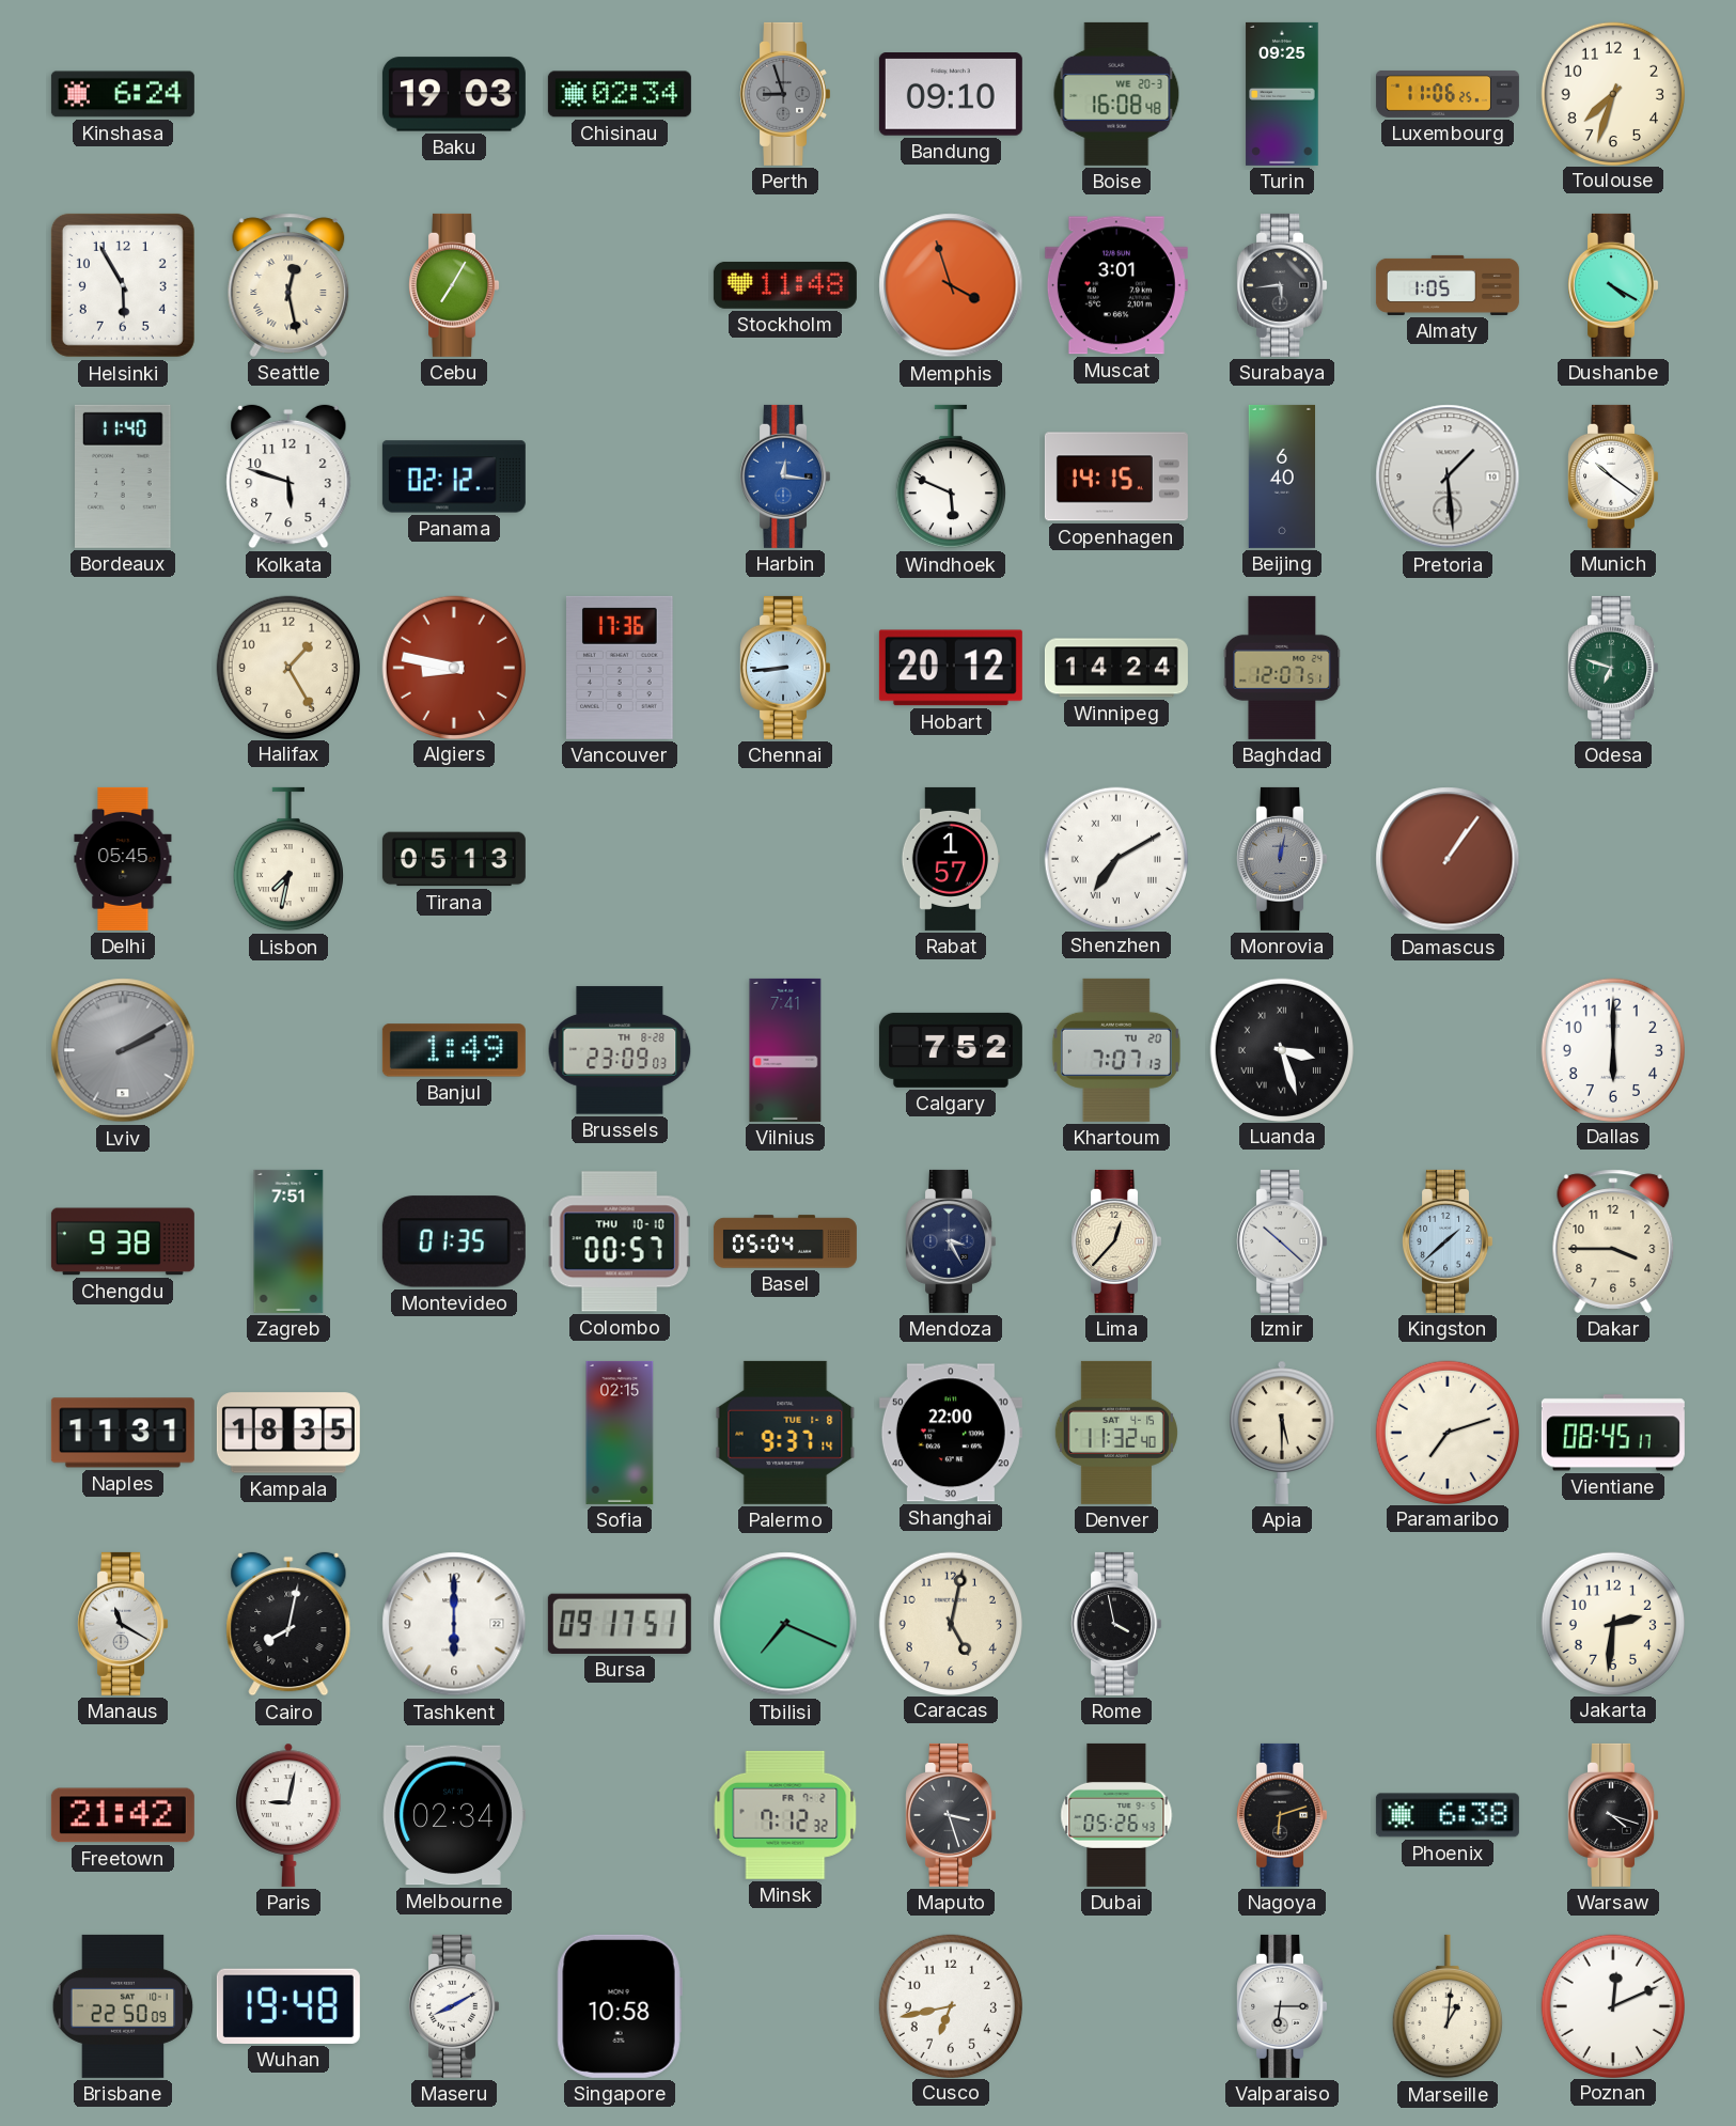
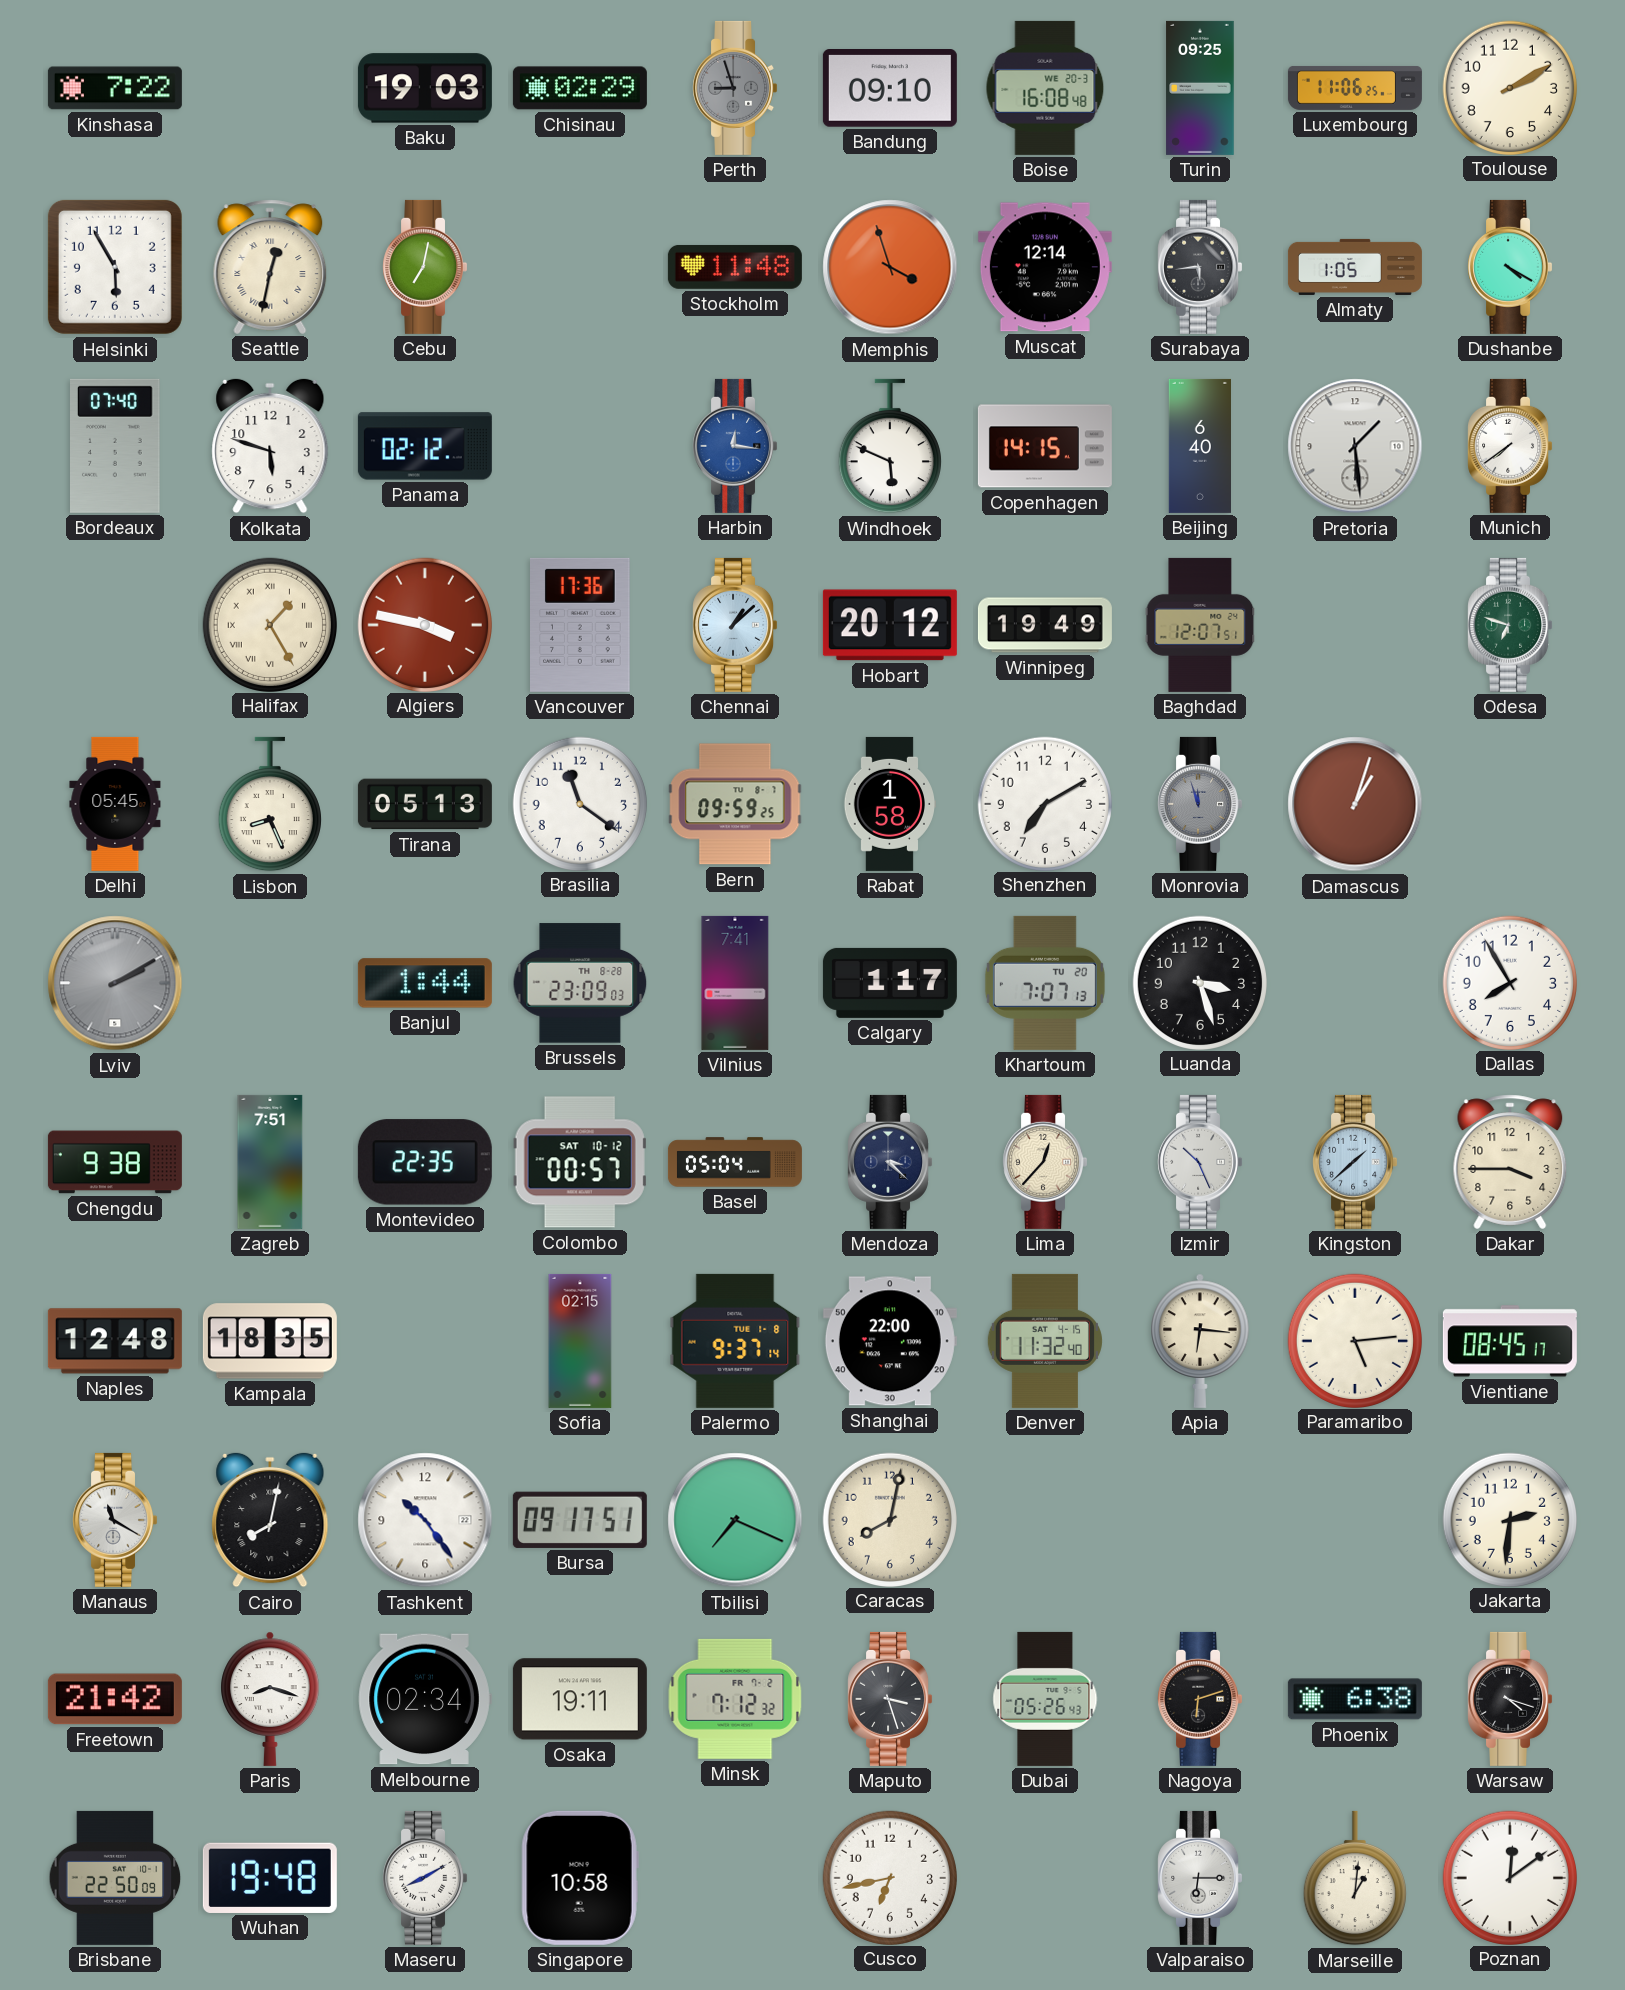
Kinshasa: 6:24 -> 7:22 (115, 88)
Chisinau: 02:34 -> 02:29 (580, 88)
Toulouse: 7:33 -> 2:10 (1509, 87)
Seattle: 12:28 -> 12:32 (270, 267)
Cebu: 7:05 -> 7:02 (425, 267)
Muscat: 3:01 -> 12:14 (1045, 267)
Bordeaux: 11:40 -> 07:40 (116, 446)
Munich: 10:21 -> 7:39 (1510, 446)
Halifax numerals: Arabic -> Roman (269, 624)
Algiers: 8:47 -> 3:47 (424, 624)
Chennai: 8:44 -> 1:08 (735, 625)
Winnipeg: 14:24 -> 19:49 (1045, 625)
Lisbon: 7:32 -> 8:26 (270, 804)
Brasilia: none -> 11:21 (579, 803)
Bern: none -> 09:59 (735, 804)
Rabat: 1:57 -> 1:58 (889, 804)
Shenzhen numerals: Roman -> Arabic (1044, 803)
Monrovia: 12:02 -> 11:57 (1200, 804)
Damascus: 1:06 -> 1:03 (1355, 804)
Banjul: 1:49 -> 1:44 (425, 983)
Calgary: 7:52 -> 1:17 (890, 983)
Luanda numerals: Roman -> Arabic (1199, 982)
Dallas: 6:00 -> 7:55 (1509, 982)
Montevideo: 01:35 -> 22:35 (425, 1162)
Colombo date: THU 10-10 -> SAT 10-12 (580, 1162)
Mendoza: 3:25 -> 3:22 (890, 1162)
Izmir: 10:22 -> 10:26 (1200, 1162)
Naples: 11:31 -> 12:48 (115, 1341)
Apia: 5:30 -> 6:16 (1200, 1341)
Paramaribo: 7:12 -> 5:14 (1354, 1340)
Tashkent: 6:00 -> 10:24 (425, 1520)
Caracas: 5:02 -> 8:02 (889, 1519)
Rome: 3:58 -> none (1116, 1624)
Paris: 9:02 -> 8:18 (270, 1699)
Osaka: none -> 19:11 (580, 1699)
Poznan: 12:11 -> 12:09 (1509, 1877)
